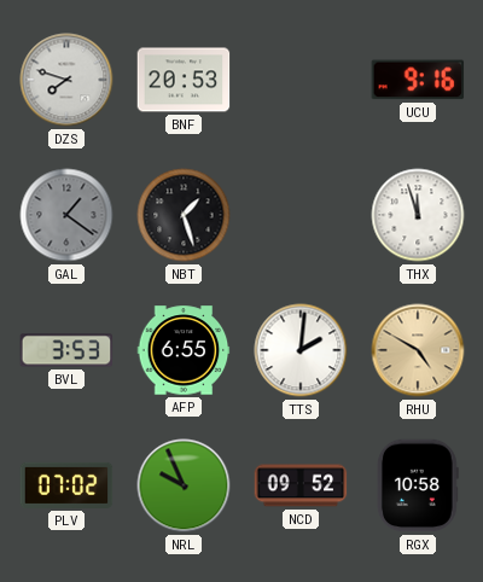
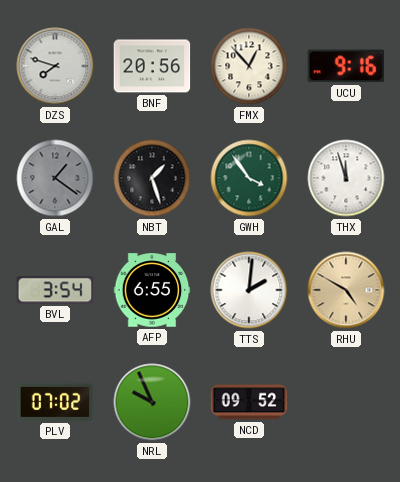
BNF: 20:53 -> 20:56 (152, 66)
FMX: none -> 12:53 (249, 66)
GWH: none -> 3:54 (249, 178)
BVL: 3:53 -> 3:54 (55, 290)
RGX: 10:58 -> none (418, 485)
